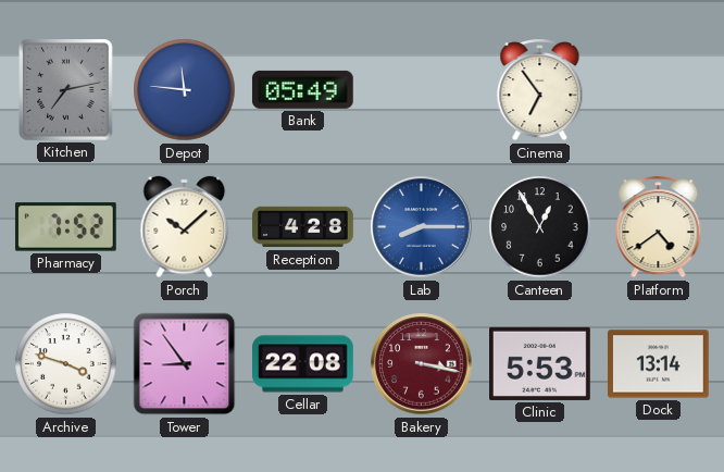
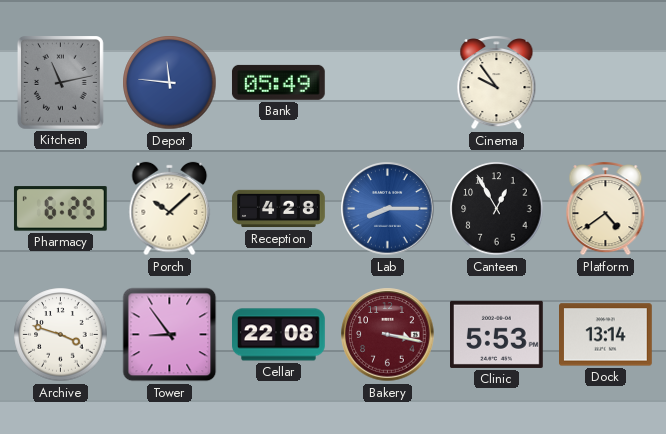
Kitchen: 7:13 -> 11:13 (61, 83)
Cinema: 6:54 -> 9:54 (497, 83)
Pharmacy: 7:52 -> 6:25 (60, 209)
